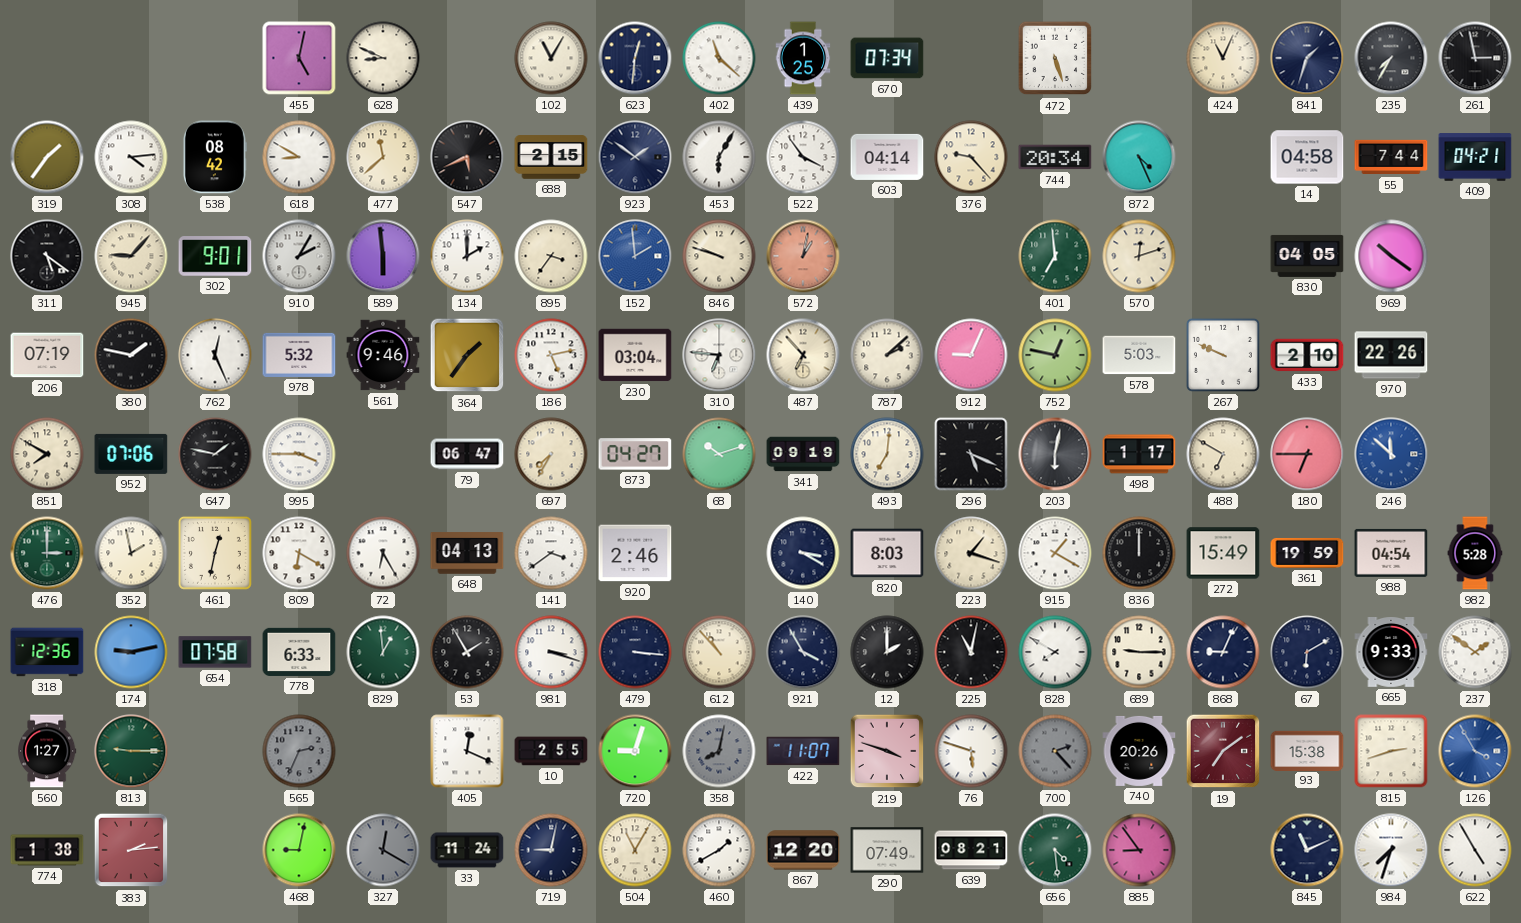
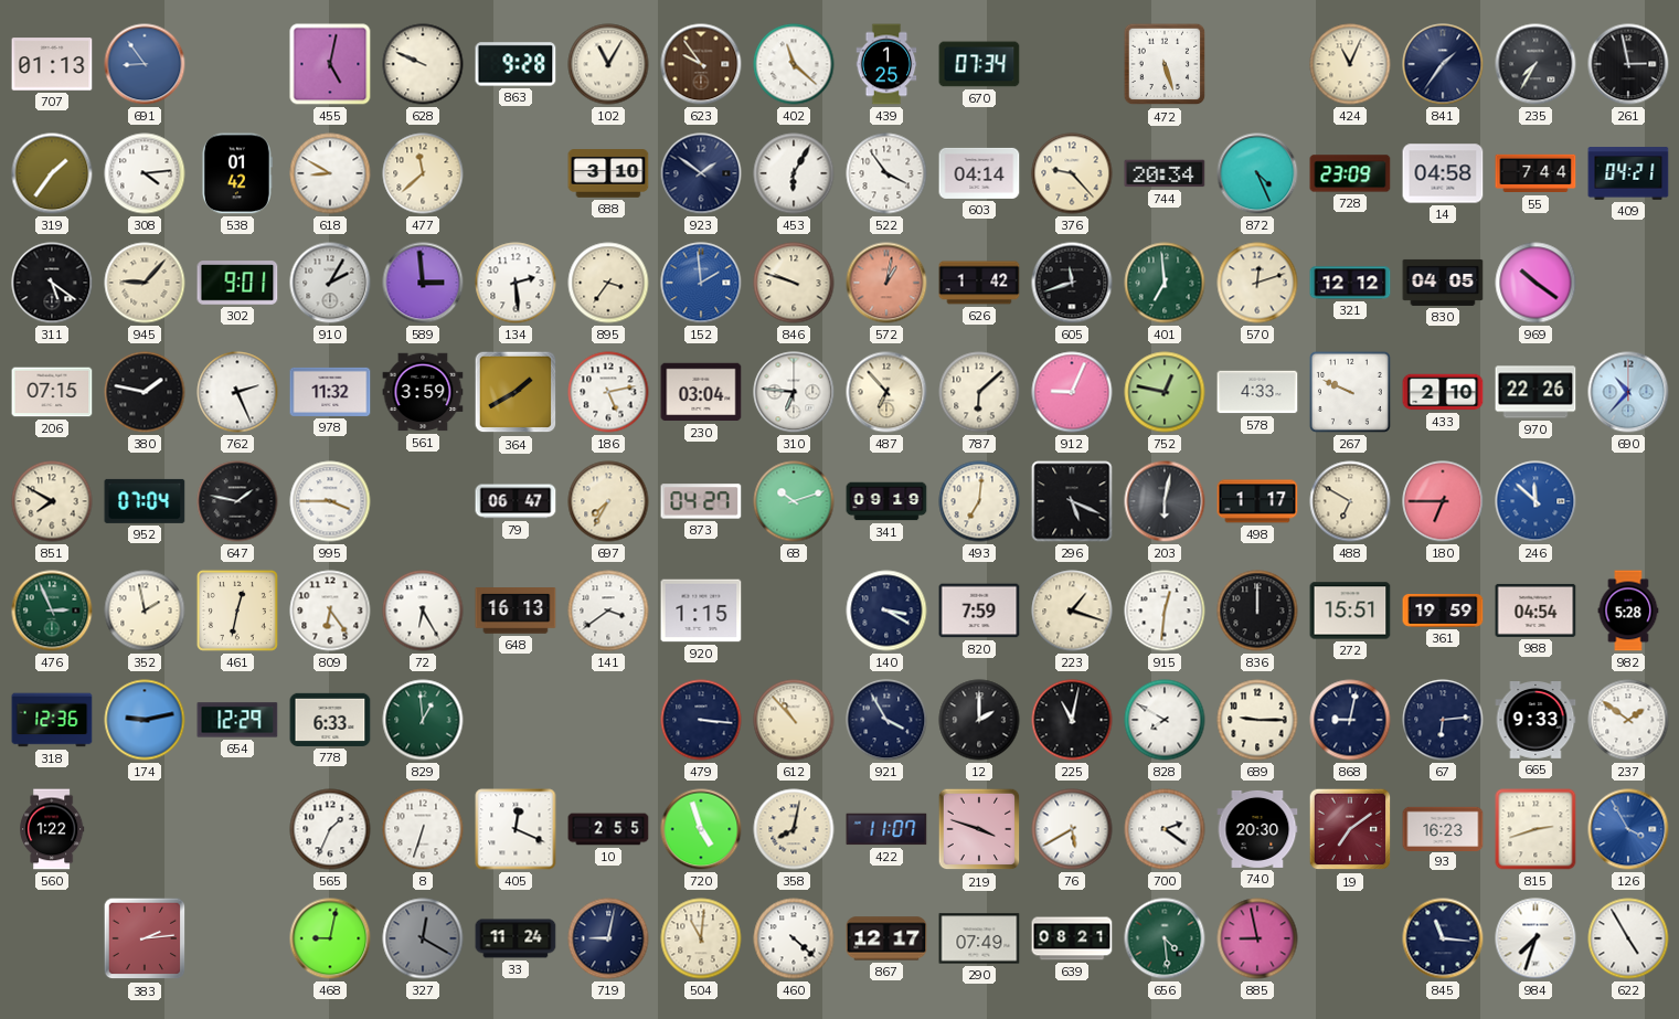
707: none -> 01:13 (52, 64)
691: none -> 8:54 (145, 64)
628: 8:49 -> 9:49 (423, 64)
863: none -> 9:28 (516, 64)
623: 12:31 -> 9:54 (701, 64)
623 dial: navy -> brown (701, 64)
841: 1:33 -> 1:36 (1443, 64)
538: 08:42 -> 01:42 (236, 173)
547: 5:41 -> none (467, 157)
688: 2:15 -> 3:10 (608, 173)
728: none -> 23:09 (1350, 173)
589: 5:59 -> 2:59 (423, 283)
134: 2:00 -> 2:29 (516, 283)
626: none -> 1:42 (979, 283)
605: none -> 11:42 (1072, 283)
321: none -> 12:12 (1350, 283)
206: 07:19 -> 07:15 (52, 392)
762: 12:26 -> 2:26 (237, 392)
978: 5:32 -> 11:32 (330, 392)
561: 9:46 -> 3:59 (423, 392)
364: 1:36 -> 1:40 (516, 392)
787: 2:08 -> 6:08 (979, 392)
578: 5:03 -> 4:33 (1257, 392)
690: none -> 10:37 (1628, 392)
952: 07:06 -> 07:04 (145, 501)
476: 3:00 -> 2:56 (52, 611)
809: 6:20 -> 6:24 (330, 611)
648: 04:13 -> 16:13 (516, 611)
920: 2:46 -> 1:15 (701, 611)
820: 8:03 -> 7:59 (979, 611)
915: 1:20 -> 12:31 (1165, 611)
272: 15:49 -> 15:51 (1350, 611)
654: 07:58 -> 12:29 (237, 720)
53: 1:55 -> none (467, 652)
981: 3:18 -> none (551, 652)
868: 9:04 -> 9:02 (1350, 720)
67: 6:10 -> 6:14 (1443, 720)
560: 1:27 -> 1:22 (53, 829)
813: 9:15 -> none (131, 751)
565: 2:34 -> 1:34 (330, 829)
565 dial: grey -> white (330, 829)
8: none -> 6:33 (423, 829)
720: 9:03 -> 4:57 (701, 829)
358 dial: grey -> cream (794, 829)
76: 5:48 -> 5:40 (1072, 829)
700: 2:23 -> 2:21 (1165, 829)
700 dial: grey -> white (1165, 829)
740: 20:26 -> 20:30 (1257, 829)
93: 15:38 -> 16:23 (1443, 828)
774: 1:38 -> none (47, 850)
504: 11:05 -> 11:01 (701, 938)
460: 1:40 -> 4:22 (794, 938)
867: 12:20 -> 12:17 (886, 938)
885: 8:54 -> 8:58 (1257, 938)
845: 11:11 -> 11:16 (1443, 938)
